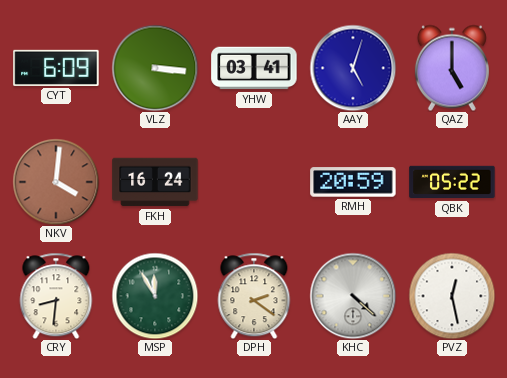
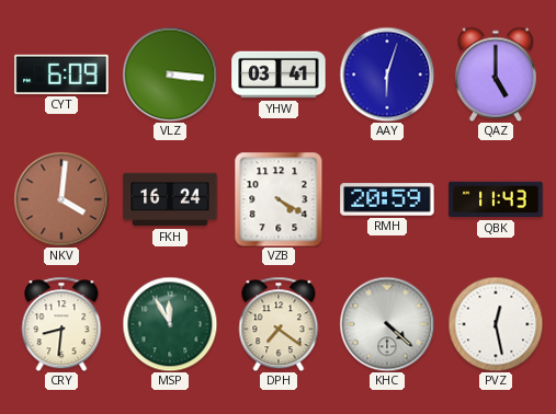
AAY: 5:03 -> 6:03 (387, 74)
VZB: none -> 4:20 (279, 199)
QBK: 05:22 -> 11:43 (496, 199)
DPH: 2:21 -> 7:21 (279, 324)
